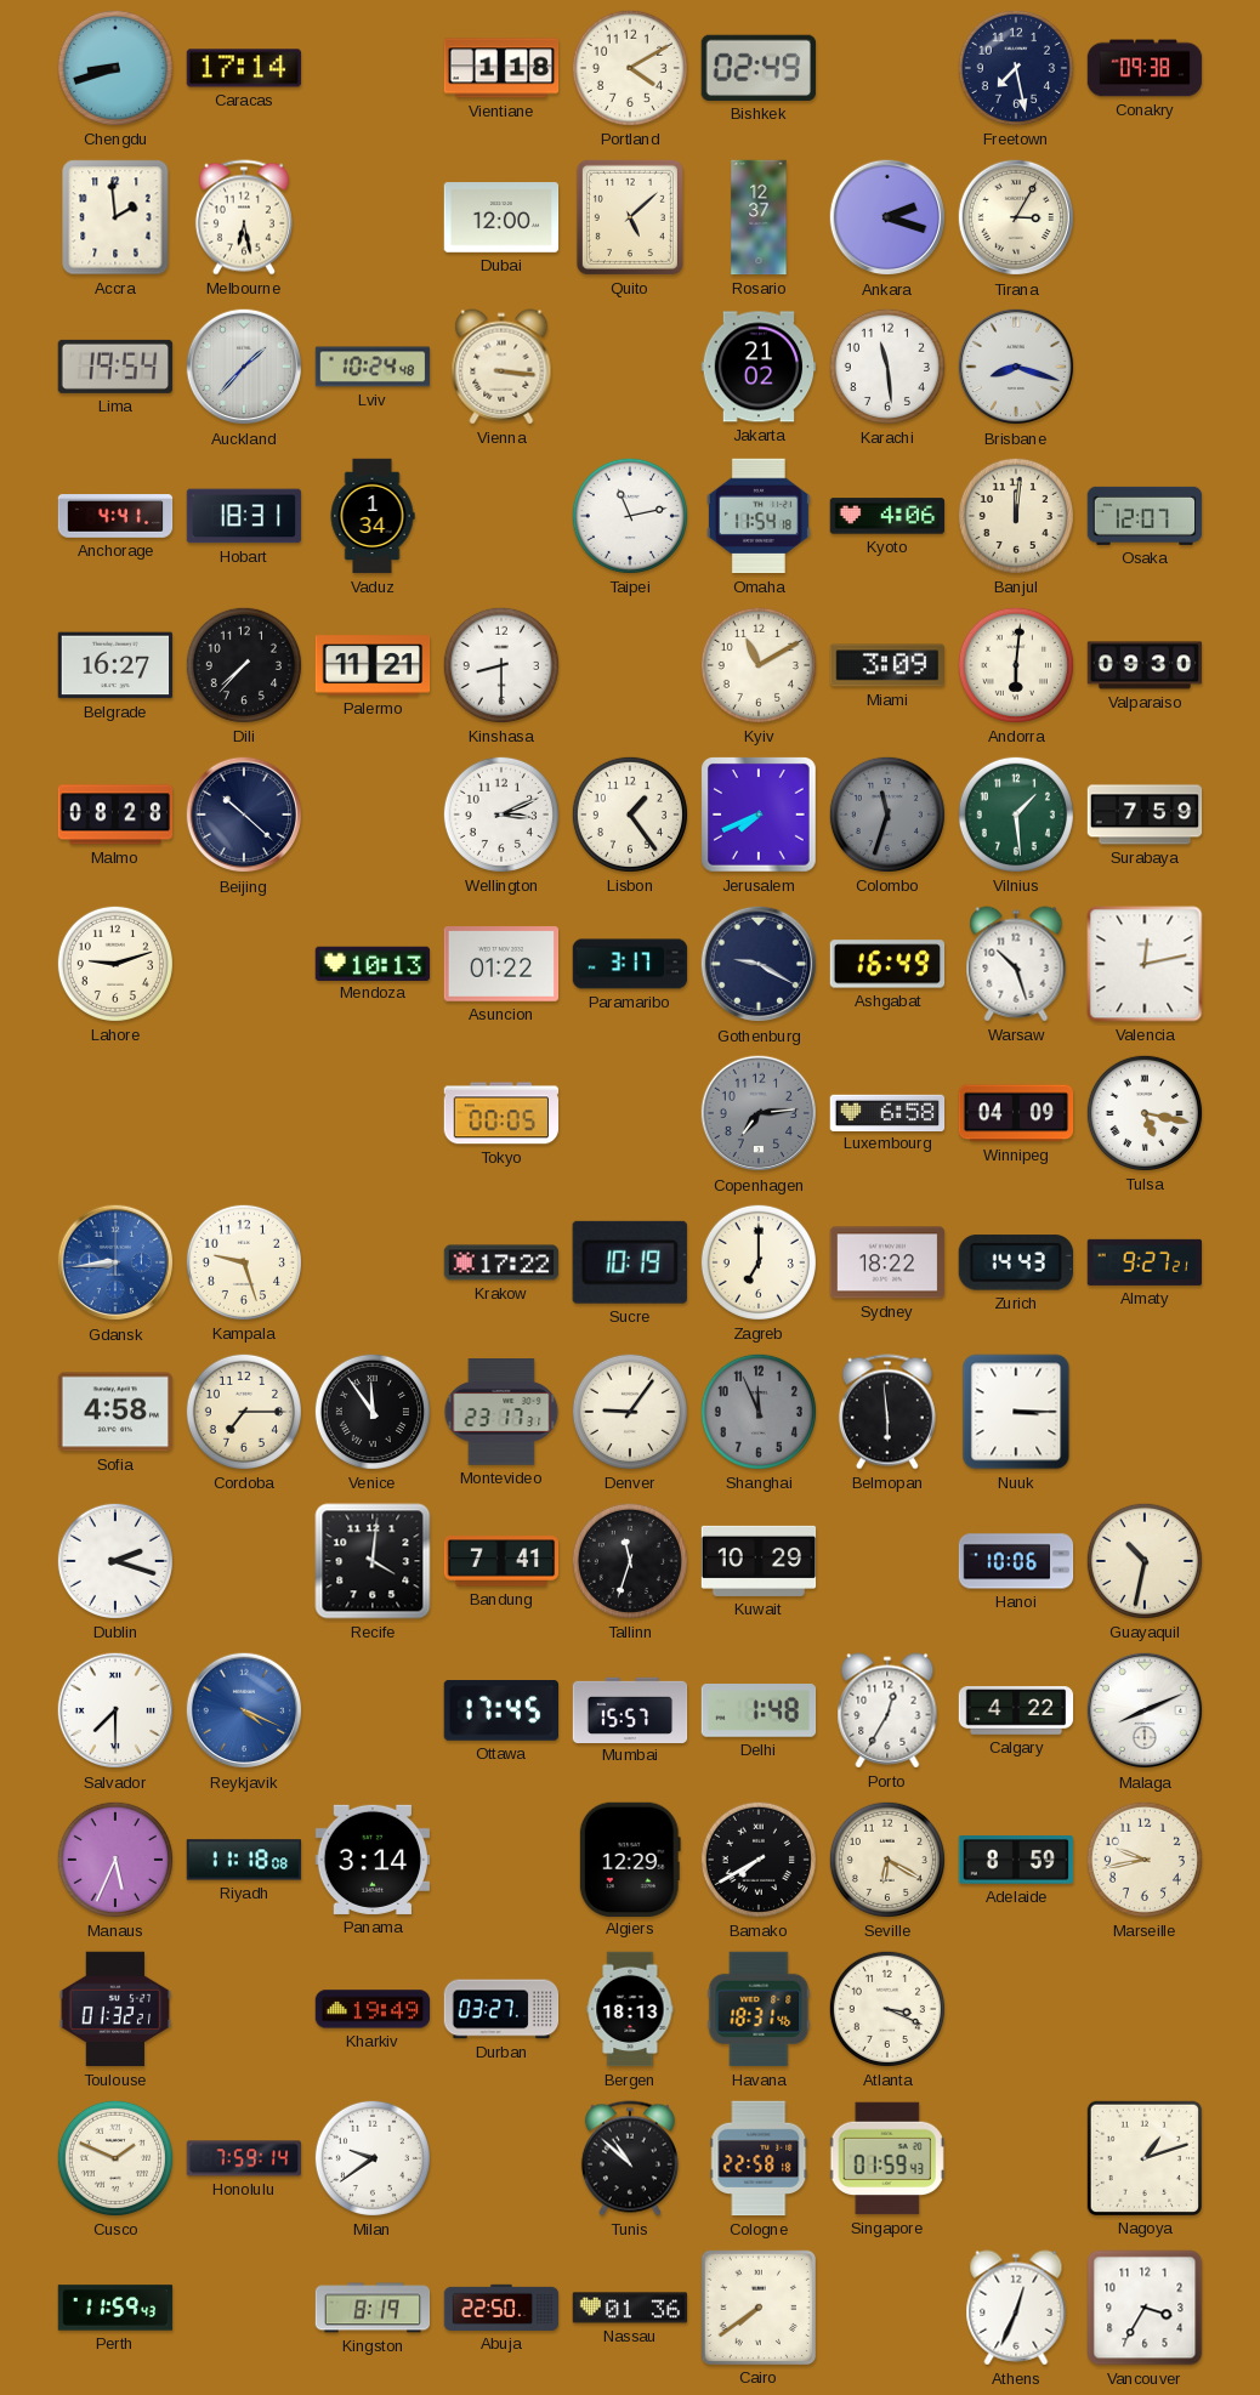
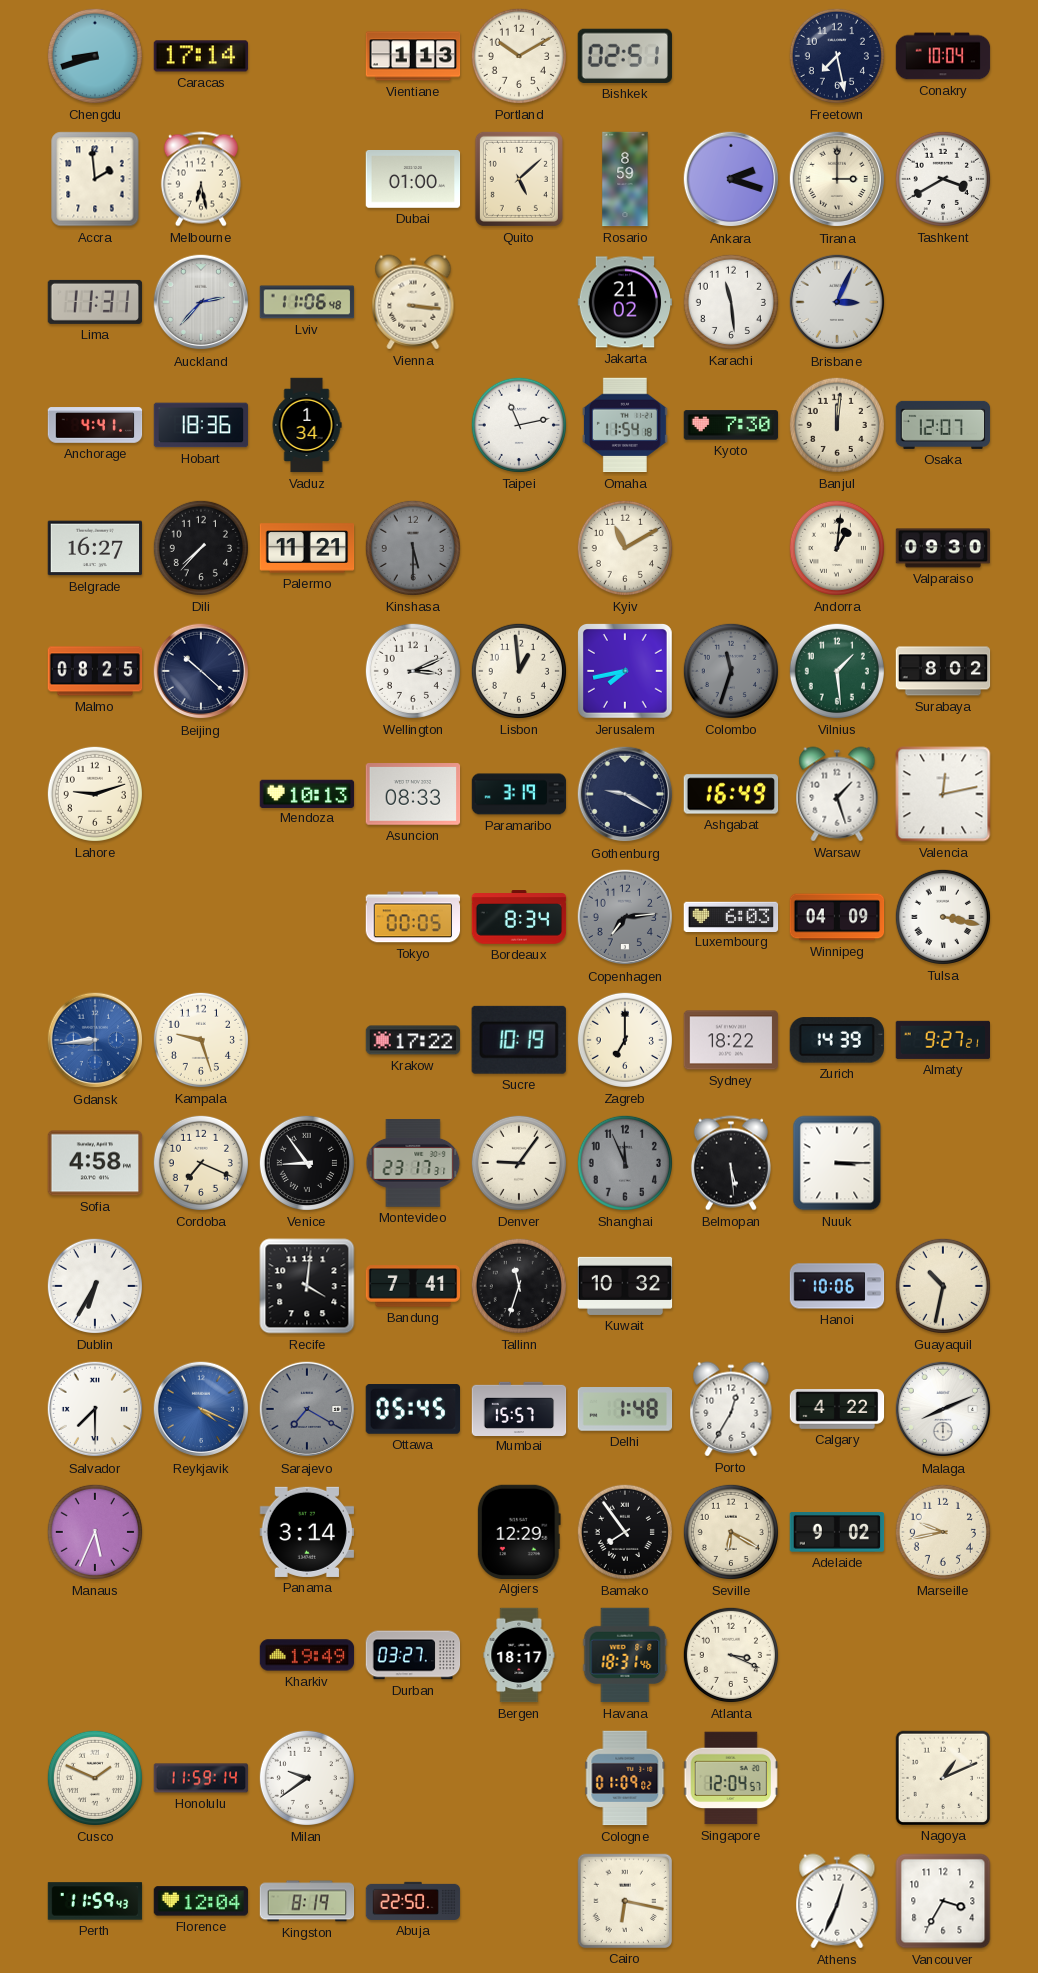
Vientiane: 1:18 -> 1:13 (413, 56)
Portland: 4:10 -> 10:10 (519, 56)
Bishkek: 02:49 -> 02:51 (625, 56)
Conakry: 09:38 -> 10:04 (943, 56)
Dubai: 12:00 -> 01:00 (413, 179)
Rosario: 12:37 -> 8:59 (625, 179)
Tirana: 3:05 -> 3:00 (837, 179)
Tashkent: none -> 3:40 (943, 179)
Lima: 19:54 -> 11:31 (95, 302)
Auckland: 1:37 -> 2:37 (201, 302)
Lviv: 10:24 -> 11:06 (307, 302)
Brisbane: 8:18 -> 3:04 (837, 302)
Hobart: 18:31 -> 18:36 (201, 425)
Kyoto: 4:06 -> 7:30 (731, 425)
Kinshasa: 8:30 -> 5:30 (413, 548)
Kinshasa dial: white -> grey (413, 548)
Miami: 3:09 -> none (887, 665)
Andorra: 6:01 -> 1:01 (837, 548)
Malmo: 08:28 -> 08:25 (95, 671)
Lisbon: 1:24 -> 12:59 (519, 671)
Jerusalem: 7:41 -> 7:43 (626, 672)
Surabaya: 7:59 -> 8:02 (943, 671)
Asuncion: 01:22 -> 08:33 (413, 794)
Paramaribo: 3:17 -> 3:19 (519, 794)
Warsaw: 10:27 -> 1:27 (837, 794)
Bordeaux: none -> 8:34 (519, 917)
Luxembourg: 6:58 -> 6:03 (731, 916)
Tulsa: 5:17 -> 3:17 (943, 917)
Zurich: 14:43 -> 14:39 (837, 1040)
Cordoba: 7:15 -> 7:19 (201, 1163)
Venice: 11:54 -> 8:54 (307, 1163)
Belmopan: 5:59 -> 5:29 (731, 1163)
Dublin: 2:18 -> 6:35 (95, 1286)
Kuwait: 10:29 -> 10:32 (625, 1286)
Sarajevo: none -> 7:20 (307, 1409)
Ottawa: 17:45 -> 05:45 (412, 1410)
Riyadh: 11:18 -> none (244, 1860)
Bamako: 7:40 -> 7:54 (625, 1532)
Adelaide: 8:59 -> 9:02 (837, 1532)
Toulouse: 01:32 -> none (114, 2009)
Bergen: 18:13 -> 18:17 (519, 1655)
Honolulu: 7:59 -> 11:59 (201, 1778)
Tunis: 10:52 -> none (630, 2158)
Cologne: 22:58 -> 01:09 (625, 1778)
Singapore: 01:59 -> 12:04 (731, 1778)
Nagoya: 1:12 -> 1:11 (942, 1777)
Florence: none -> 12:04 (201, 1901)
Nassau: 01:36 -> none (630, 2308)
Cairo: 7:39 -> 6:17 (624, 1900)
